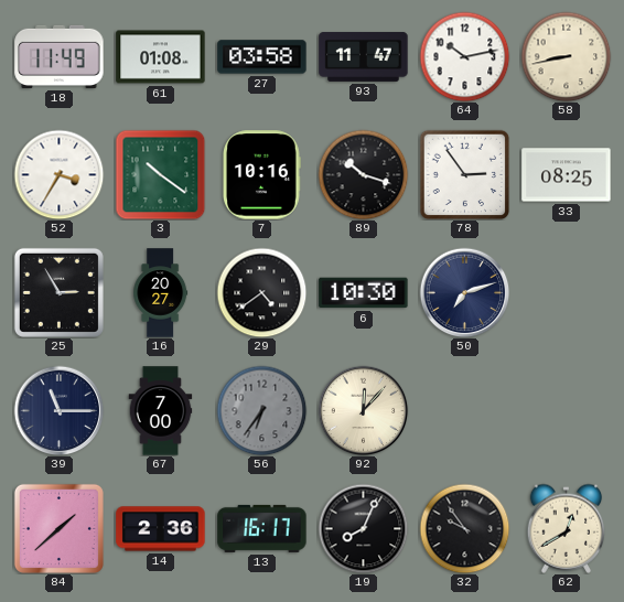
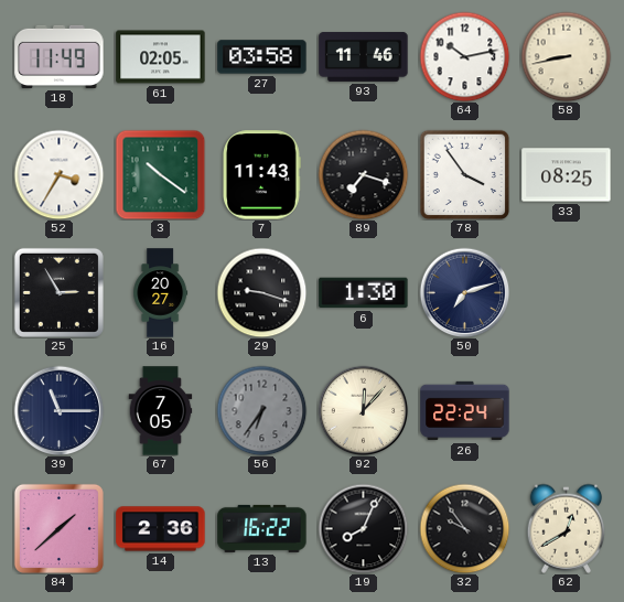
61: 01:08 -> 02:05 (161, 57)
93: 11:47 -> 11:46 (364, 56)
7: 10:16 -> 11:43 (262, 175)
89: 10:18 -> 7:18 (363, 174)
78: 2:54 -> 3:54 (464, 174)
29: 4:39 -> 9:18 (261, 292)
6: 10:30 -> 1:30 (364, 293)
67: 7:00 -> 7:05 (161, 411)
26: none -> 22:24 (465, 411)
13: 16:17 -> 16:22 (262, 528)
